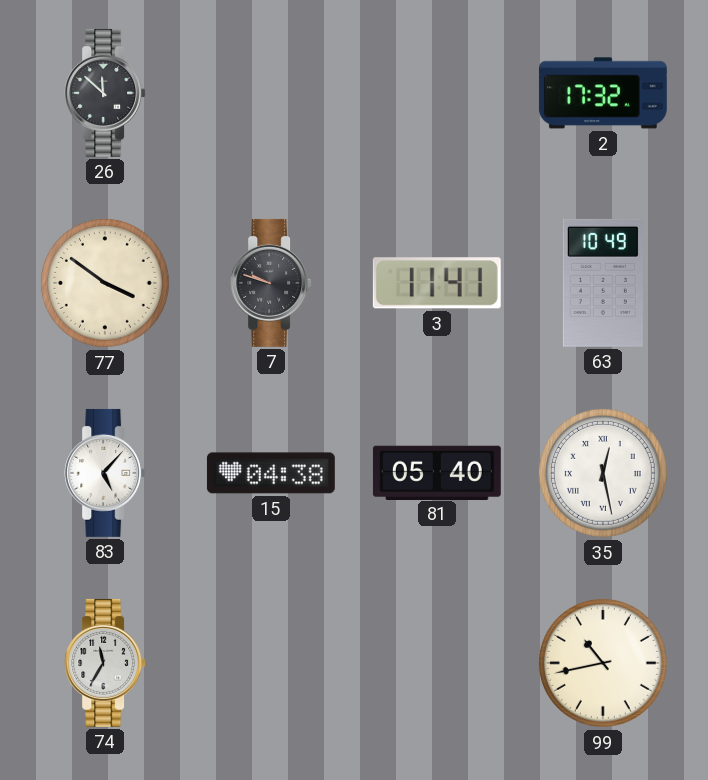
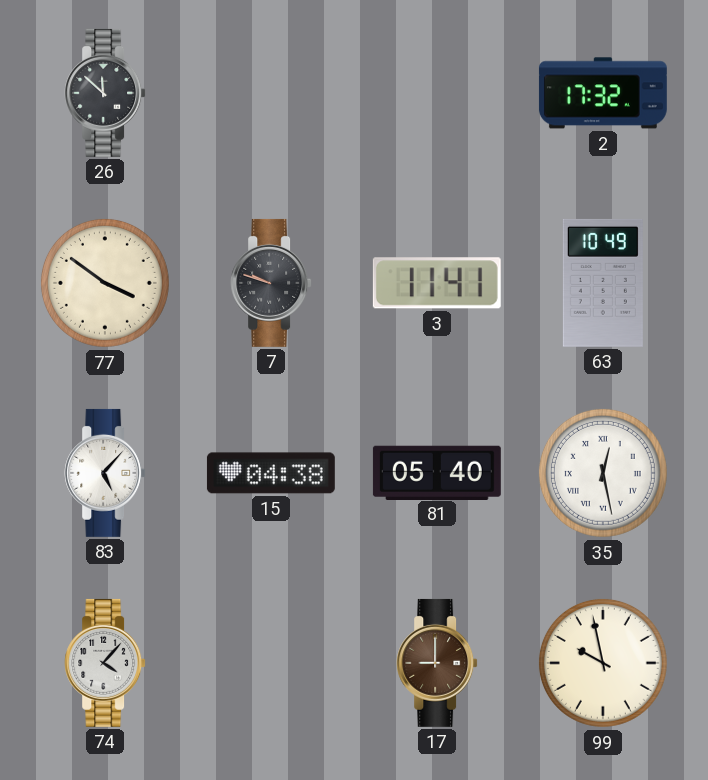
74: 11:35 -> 4:07 (105, 663)
17: none -> 9:00 (437, 663)
99: 10:43 -> 9:58 (603, 663)
